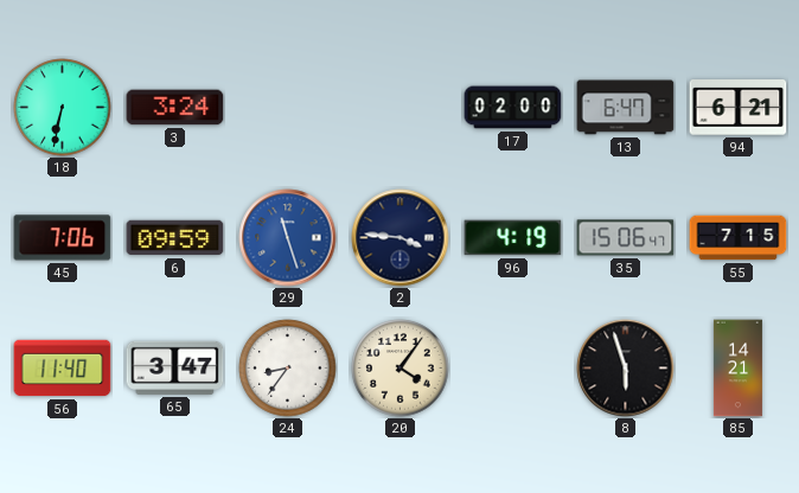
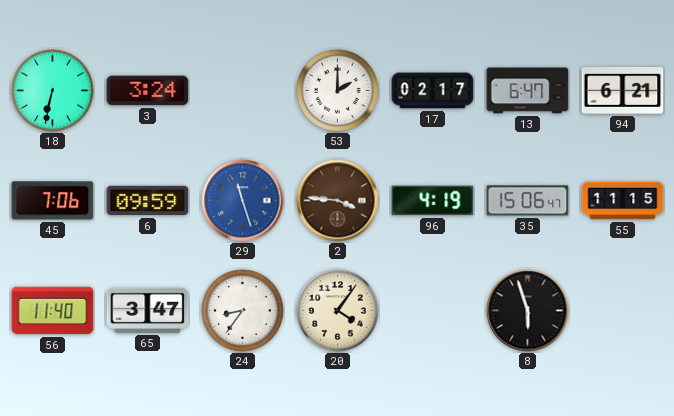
53: none -> 2:00 (338, 91)
17: 02:00 -> 02:17 (433, 91)
2 dial: navy -> brown (338, 201)
55: 7:15 -> 11:15 (623, 201)
85: 14:21 -> none (737, 369)
